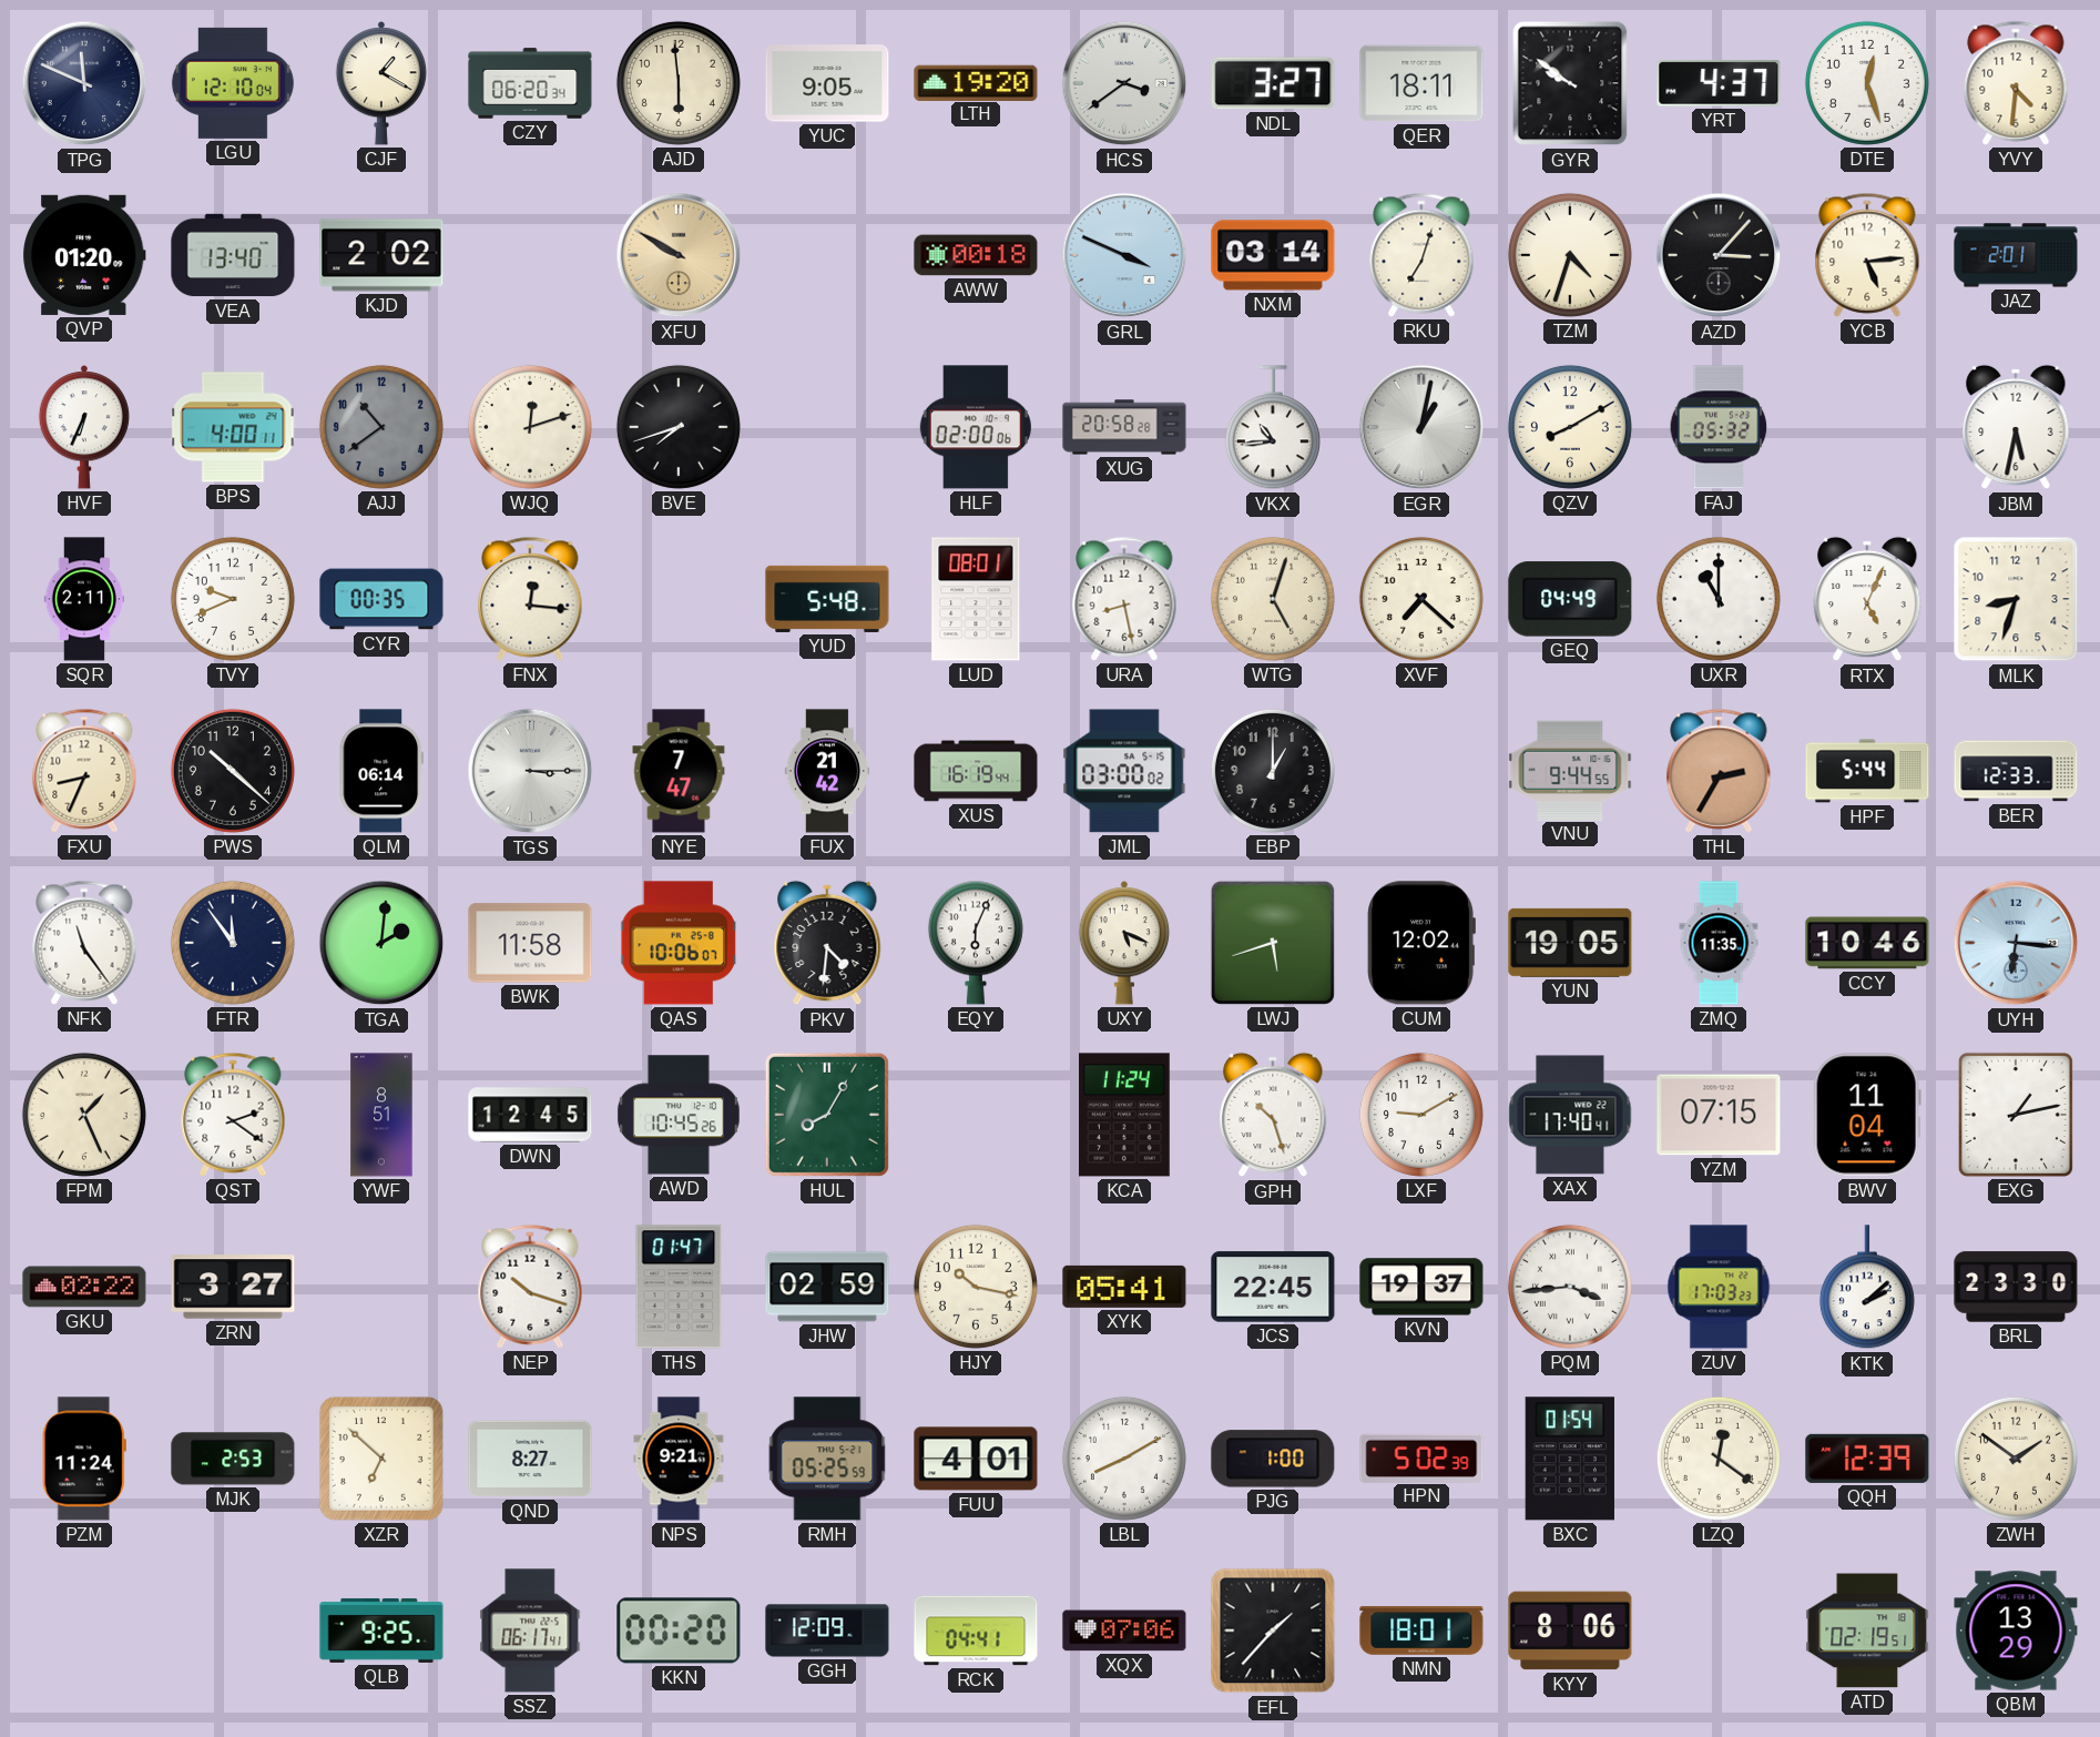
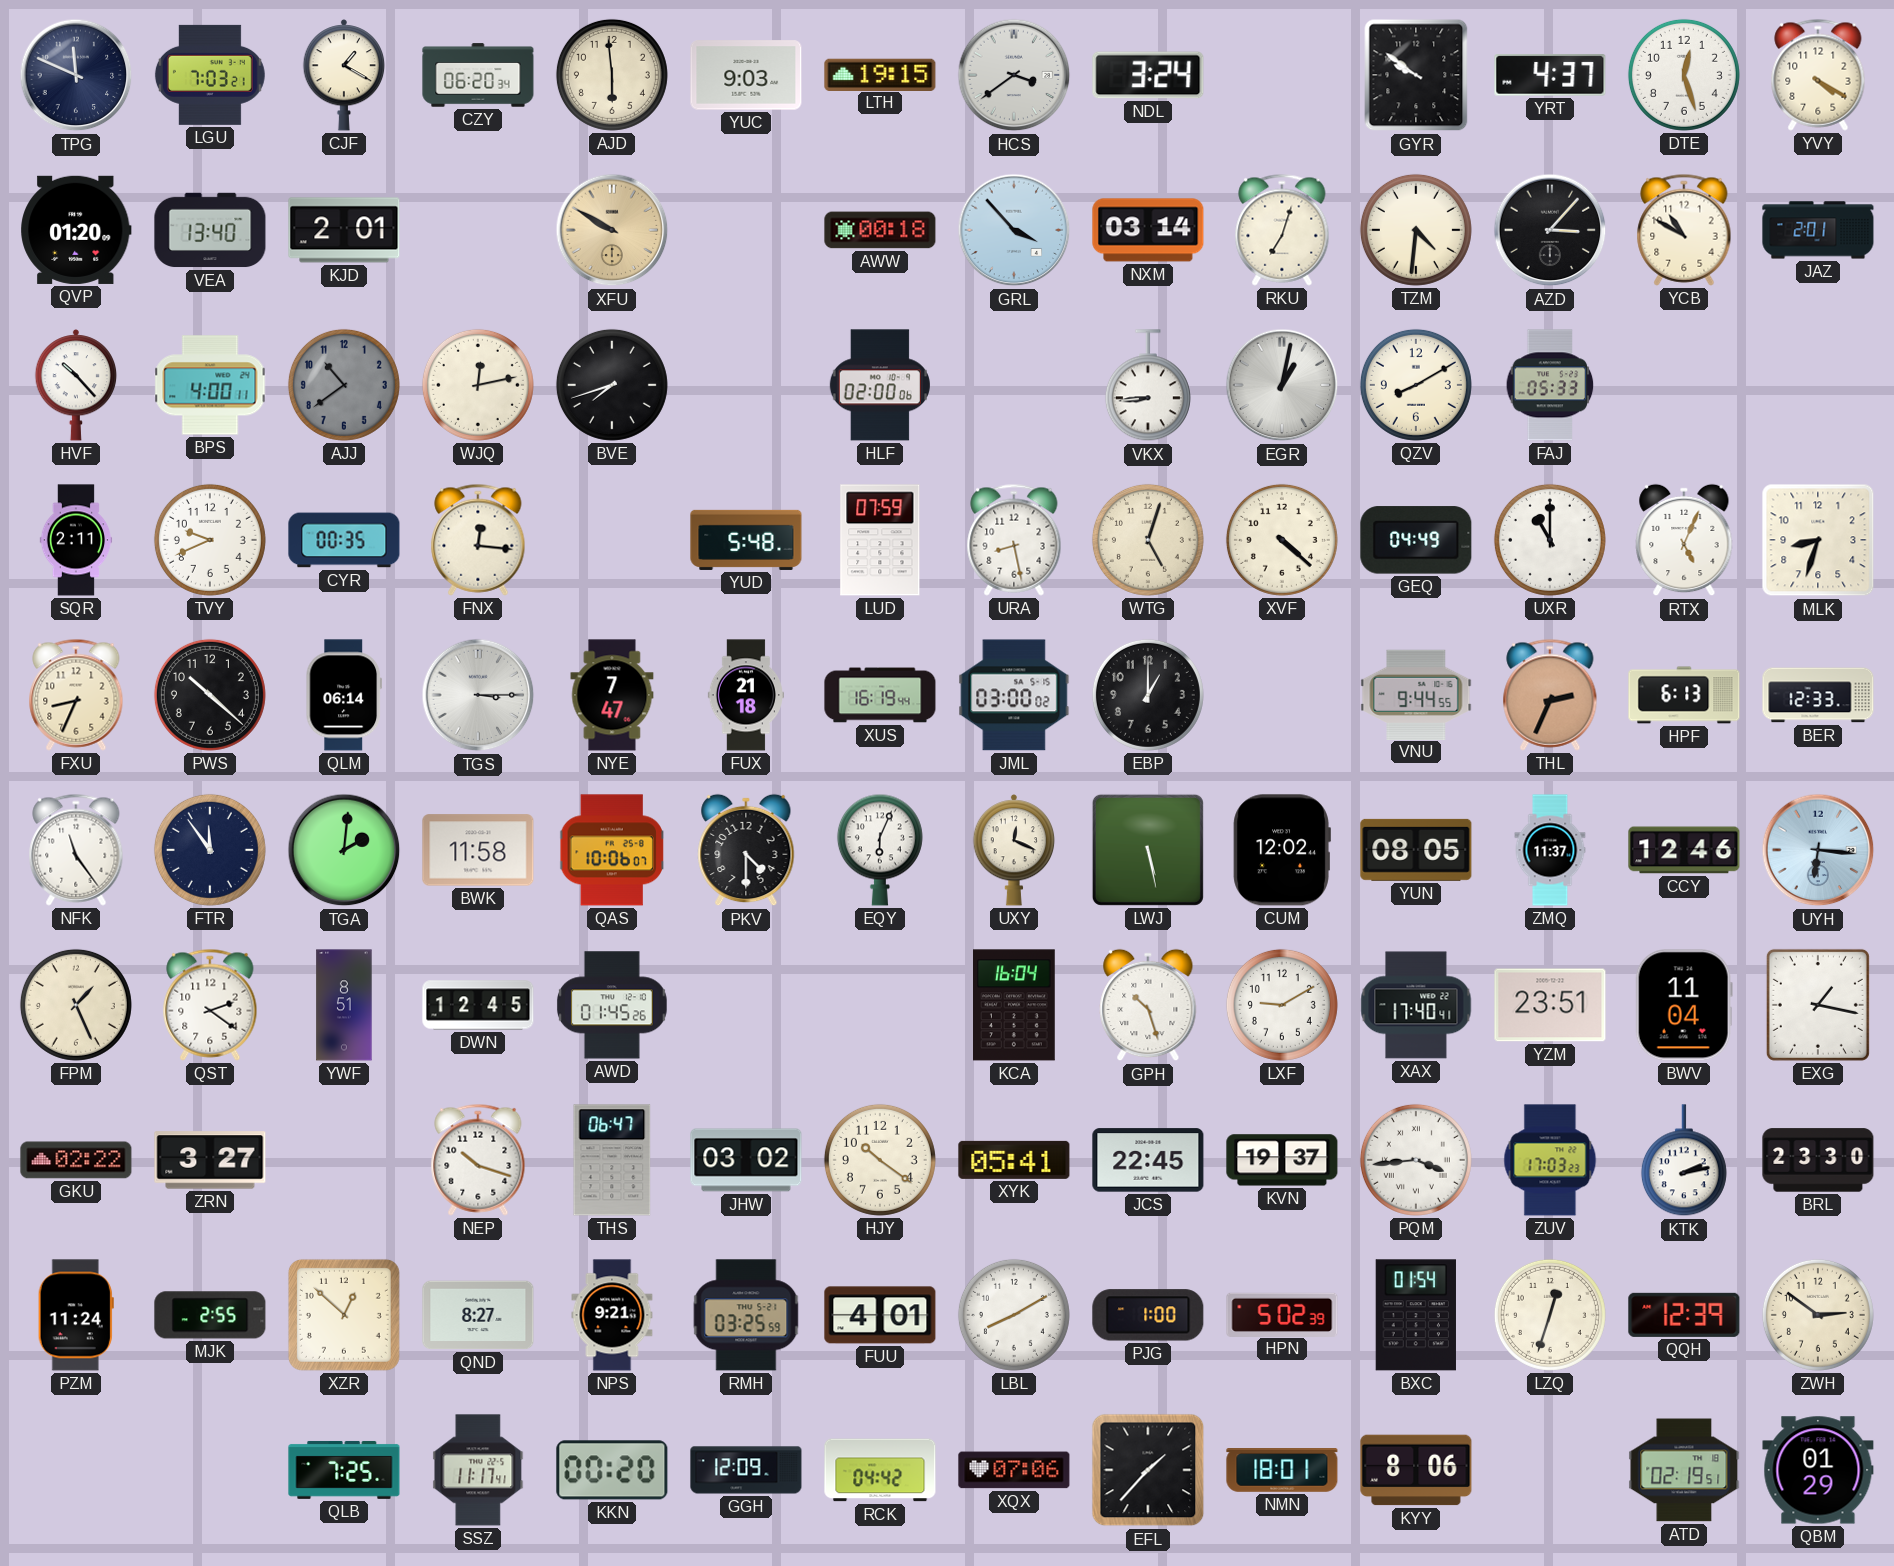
LGU: 12:10 -> 7:03 (210, 75)
YUC: 9:05 -> 9:03 (746, 75)
LTH: 19:20 -> 19:15 (880, 74)
NDL: 3:27 -> 3:24 (1148, 75)
QER: 18:11 -> none (1421, 83)
YVY: 4:31 -> 4:20 (1818, 75)
KJD: 2:02 -> 2:01 (344, 230)
GRL: 3:49 -> 3:53 (1014, 230)
TZM: 4:33 -> 4:31 (1416, 230)
YCB: 5:14 -> 10:50 (1684, 230)
HVF: 6:34 -> 10:23 (76, 385)
WJQ: 12:12 -> 12:13 (478, 385)
XUG: 20:58 -> none (1124, 427)
VKX: 10:44 -> 8:44 (1148, 386)
FAJ: 05:32 -> 05:33 (1550, 385)
JBM: 5:32 -> none (2016, 427)
LUD: 08:01 -> 07:59 (880, 540)
XVF: 7:22 -> 4:22 (1282, 540)
FUX: 21:42 -> 21:18 (745, 695)
THL: 2:35 -> 2:34 (1550, 695)
HPF: 5:44 -> 6:13 (1684, 695)
PKV: 4:31 -> 4:30 (746, 850)
UXY: 5:19 -> 12:19 (1014, 850)
LWJ: 5:42 -> 5:28 (1148, 850)
YUN: 19:05 -> 08:05 (1416, 850)
ZMQ: 11:35 -> 11:37 (1550, 850)
CCY: 10:46 -> 12:46 (1684, 850)
AWD: 10:45 -> 01:45 (612, 1005)
HUL: 8:05 -> none (827, 1115)
KCA: 11:24 -> 16:04 (1015, 1005)
YZM: 07:15 -> 23:51 (1550, 1005)
EXG: 1:13 -> 1:17 (1818, 1005)
THS: 01:47 -> 06:47 (612, 1160)
JHW: 02:59 -> 03:02 (746, 1160)
HJY: 10:17 -> 10:21 (880, 1160)
KTK: 2:08 -> 2:13 (1684, 1161)
MJK: 2:53 -> 2:55 (210, 1315)
XZR: 6:52 -> 12:52 (344, 1315)
RMH: 05:25 -> 03:25 (746, 1315)
LZQ: 12:21 -> 12:33 (1550, 1315)
ZWH: 1:51 -> 2:51 (1818, 1315)
QLB: 9:25 -> 7:25 (344, 1470)
SSZ: 06:17 -> 11:17 (478, 1470)
RCK: 04:41 -> 04:42 (880, 1470)
QBM: 13:29 -> 01:29 (1818, 1470)
